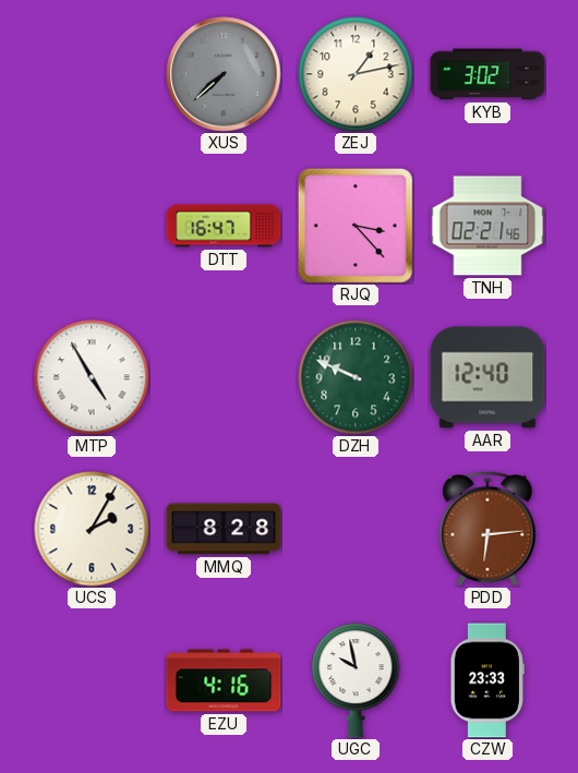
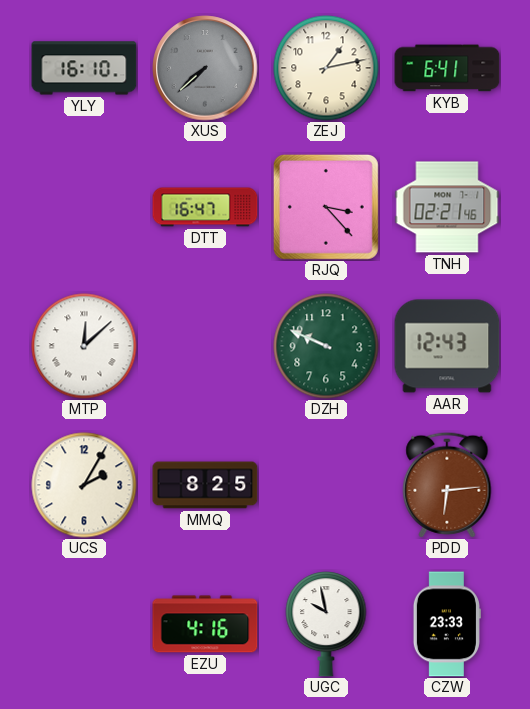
YLY: none -> 16:10 (84, 68)
KYB: 3:02 -> 6:41 (447, 68)
MTP: 4:55 -> 12:08 (84, 346)
AAR: 12:40 -> 12:43 (447, 346)
MMQ: 8:28 -> 8:25 (205, 485)
